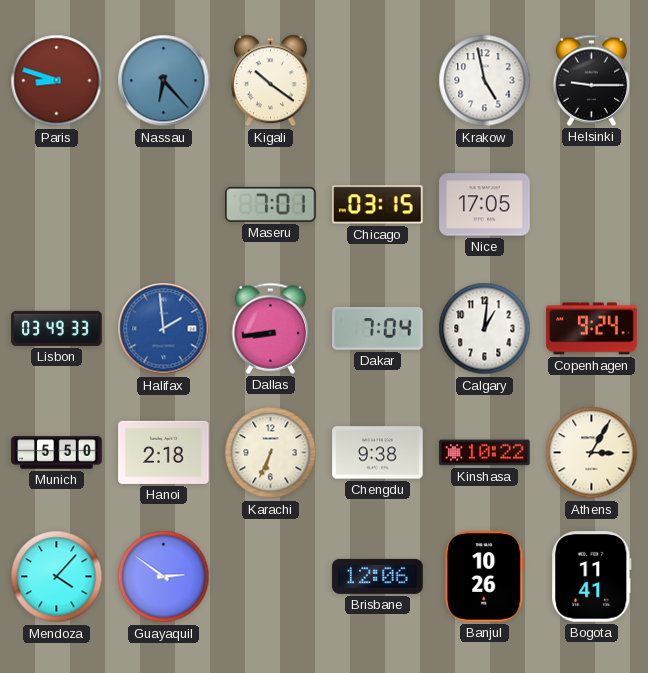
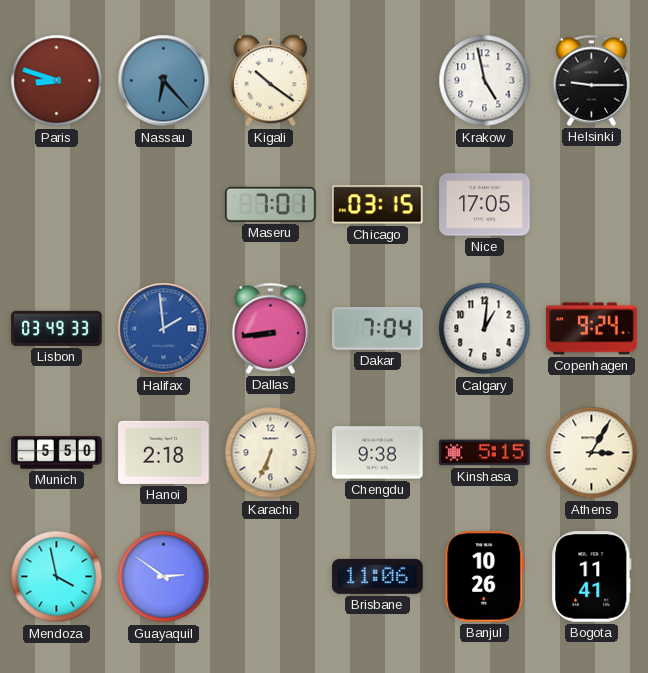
Kinshasa: 10:22 -> 5:15 (485, 453)
Mendoza: 4:07 -> 3:58 (57, 577)
Brisbane: 12:06 -> 11:06 (378, 576)
